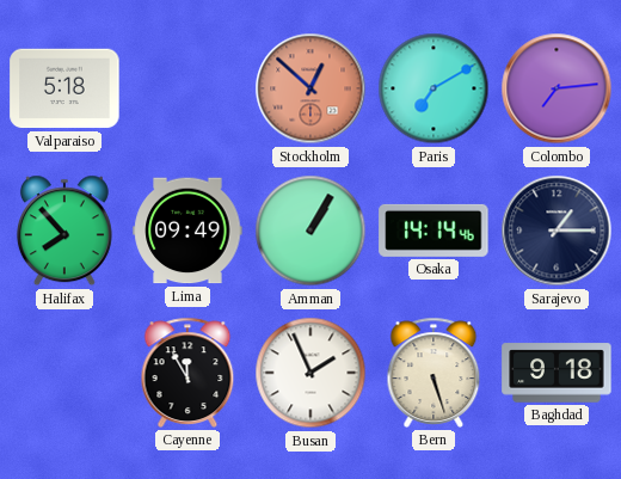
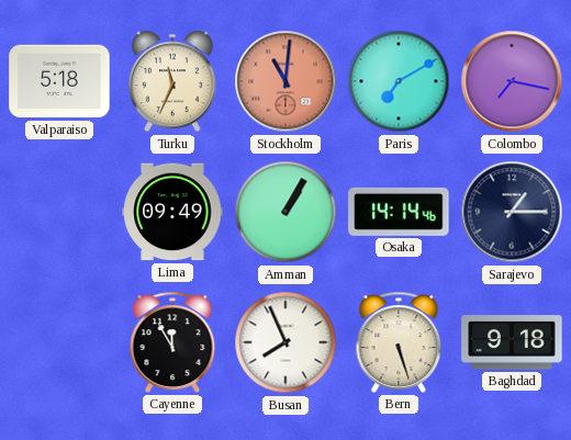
Turku: none -> 11:34 (172, 81)
Stockholm: 12:52 -> 11:01 (285, 81)
Colombo: 7:14 -> 7:17 (512, 81)
Halifax: 7:53 -> none (64, 231)
Busan: 1:56 -> 7:56 (285, 342)
